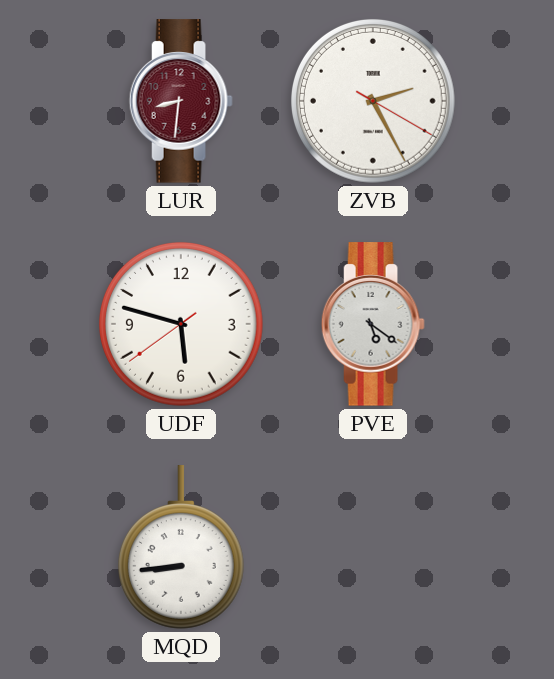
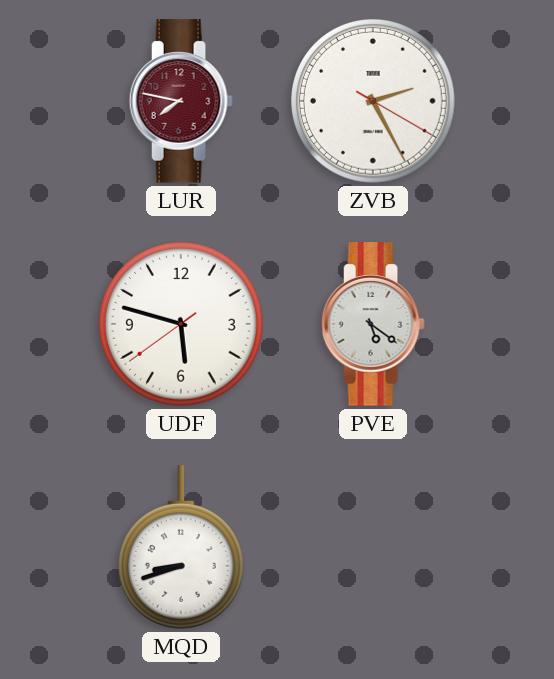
LUR: 8:31 -> 7:47 (181, 101)
MQD: 8:44 -> 8:42 (181, 547)
